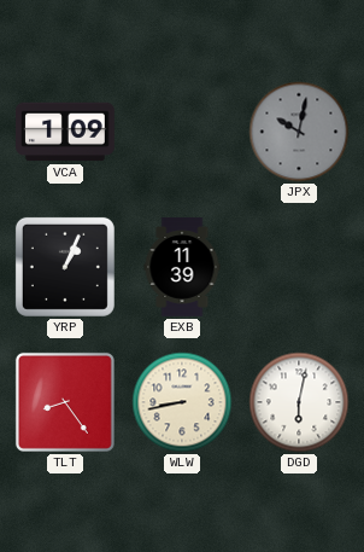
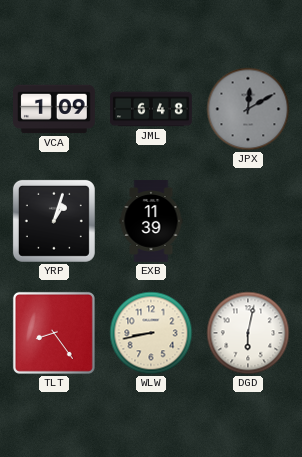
JML: none -> 6:48 (151, 109)
JPX: 10:02 -> 12:10 (248, 109)
YRP: 1:04 -> 1:03 (54, 221)
